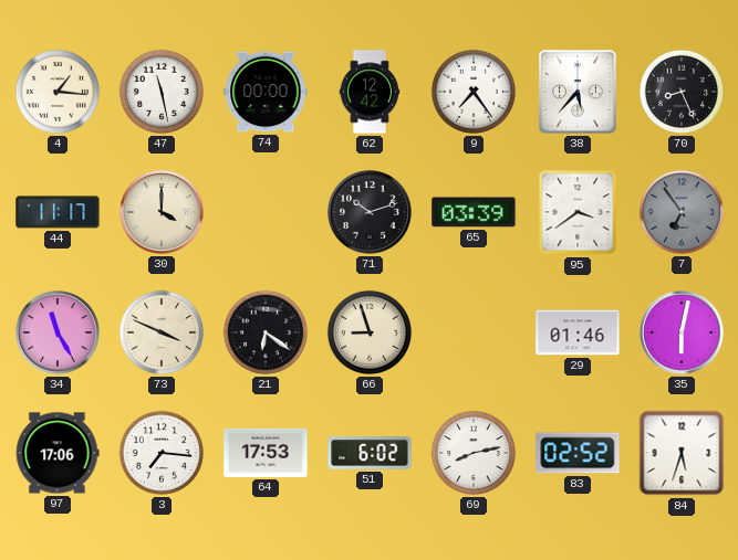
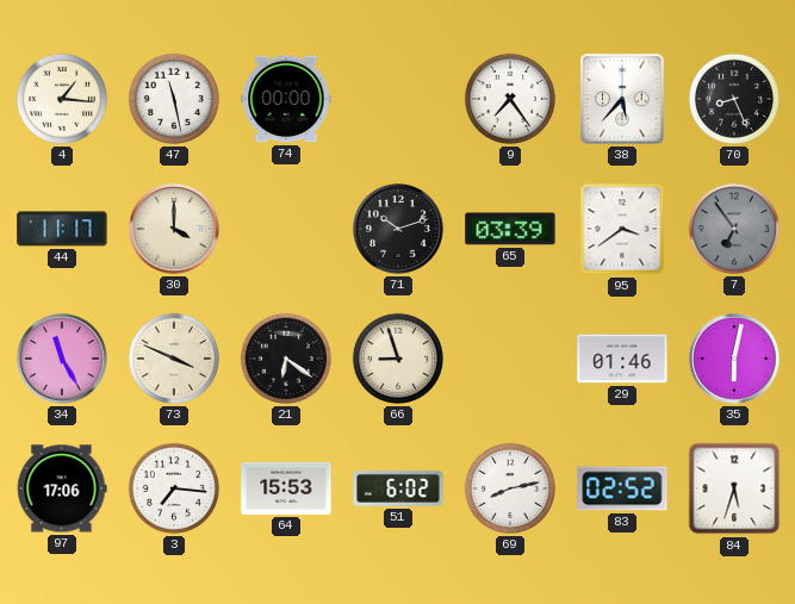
62: 12:42 -> none (370, 92)
64: 17:53 -> 15:53 (286, 488)
